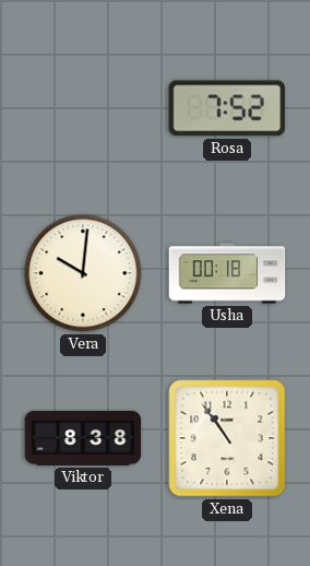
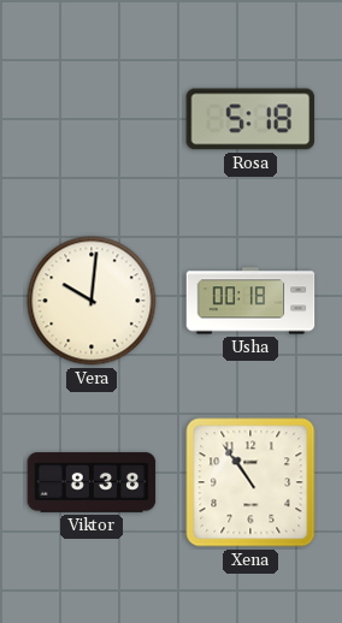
Rosa: 7:52 -> 5:18 (250, 119)
